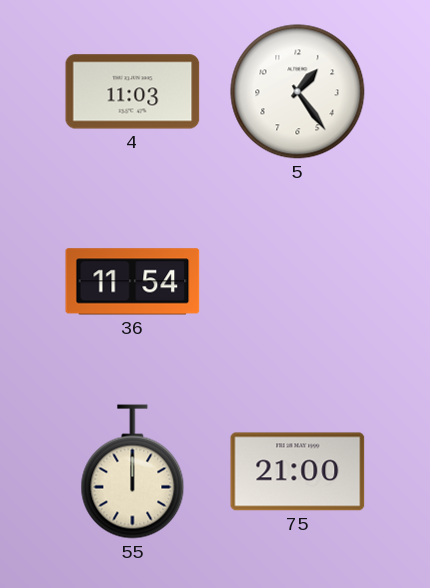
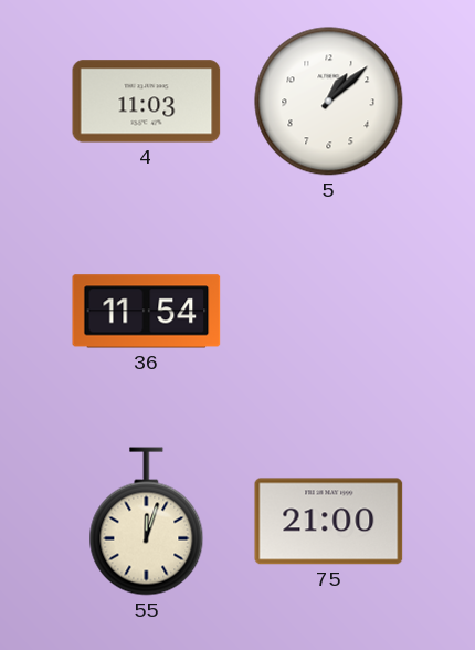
5: 1:24 -> 1:08 (329, 102)
55: 12:00 -> 12:03 (147, 522)
